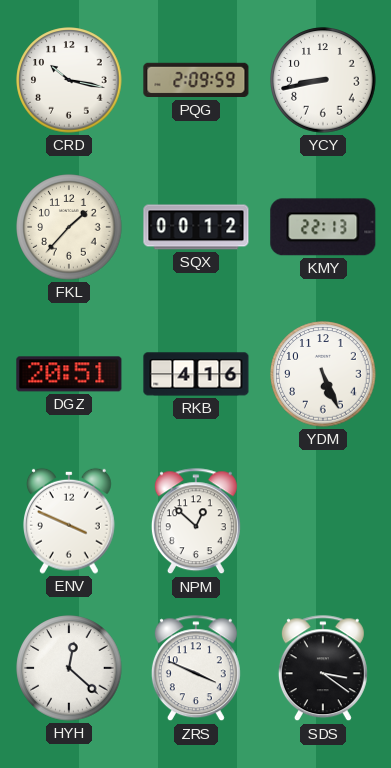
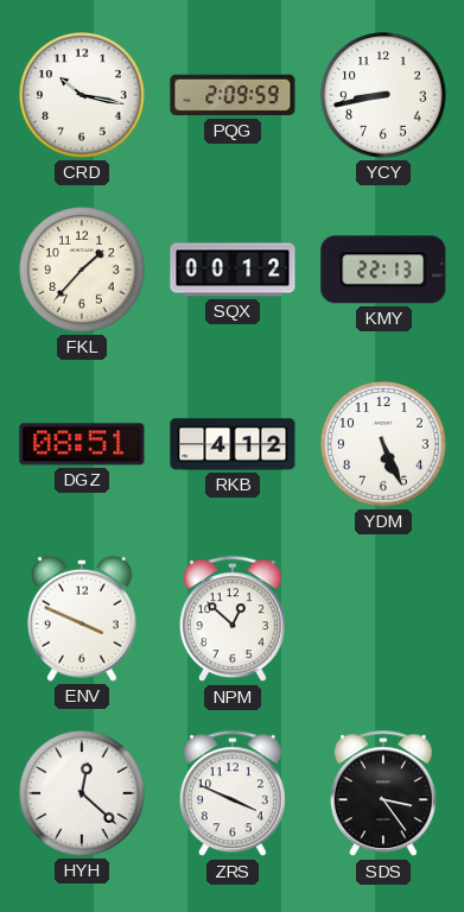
DGZ: 20:51 -> 08:51 (82, 444)
RKB: 4:16 -> 4:12 (233, 444)
SDS: 3:21 -> 3:24 (383, 794)
